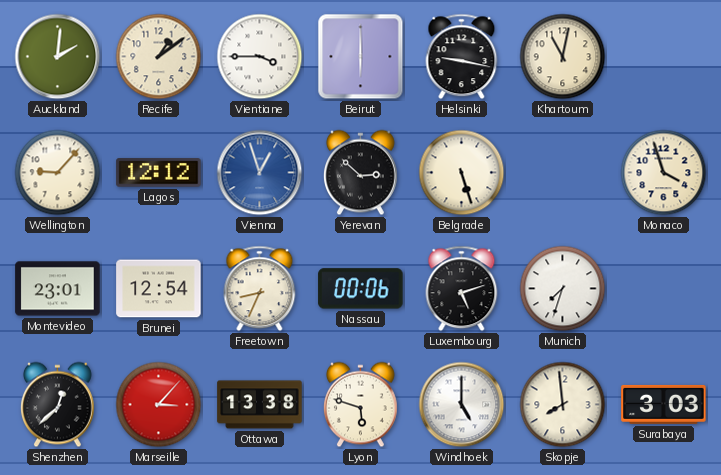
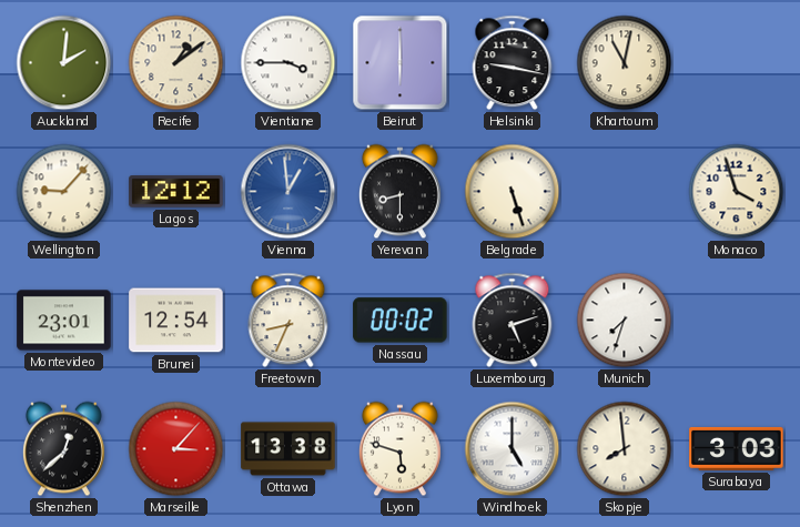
Vienna: 12:57 -> 12:59 (288, 192)
Yerevan: 2:52 -> 8:30 (399, 192)
Nassau: 00:06 -> 00:02 (401, 321)
